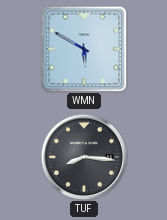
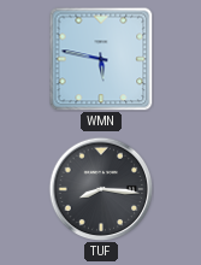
WMN: 5:50 -> 5:47 (101, 59)
